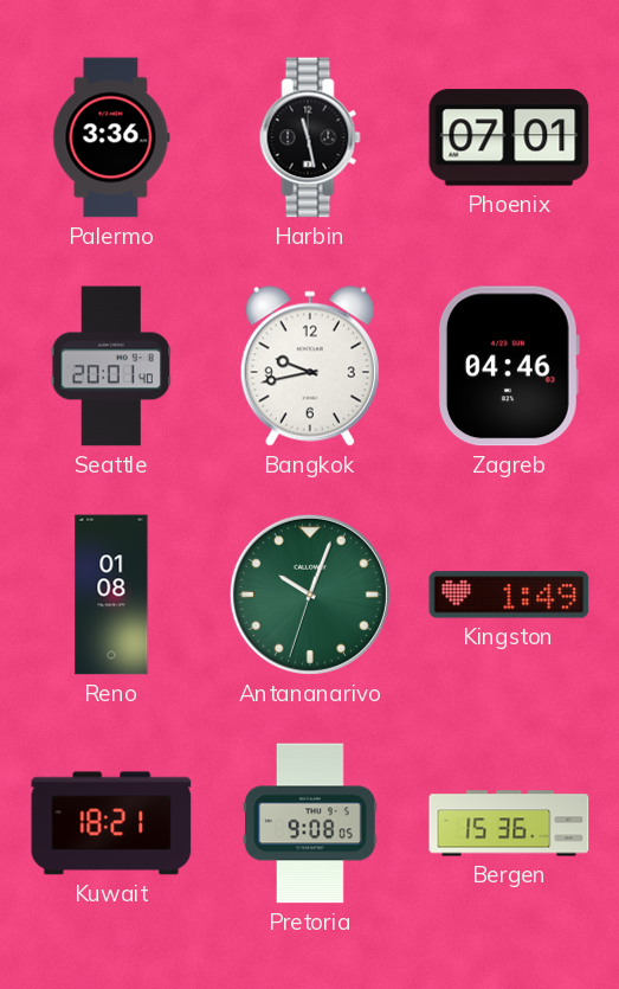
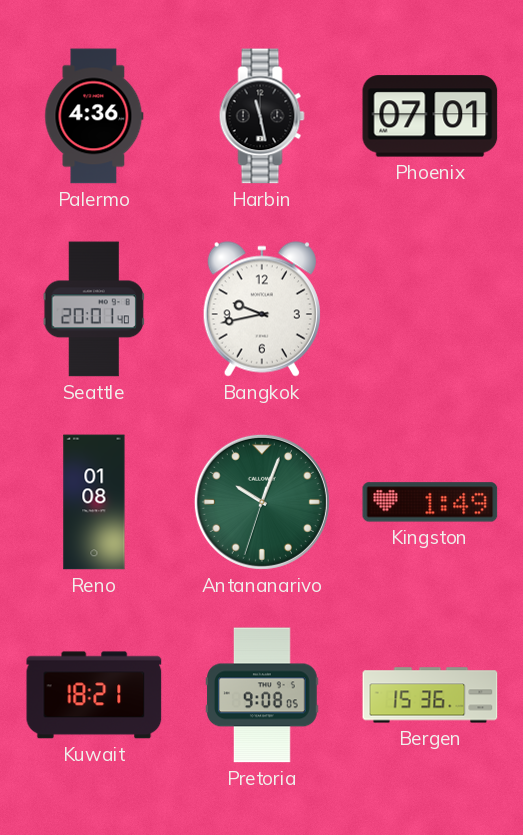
Palermo: 3:36 -> 4:36 (94, 116)
Zagreb: 04:46 -> none (508, 366)
